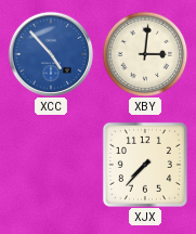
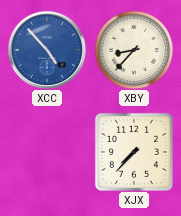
XBY: 3:01 -> 8:37 (134, 50)
